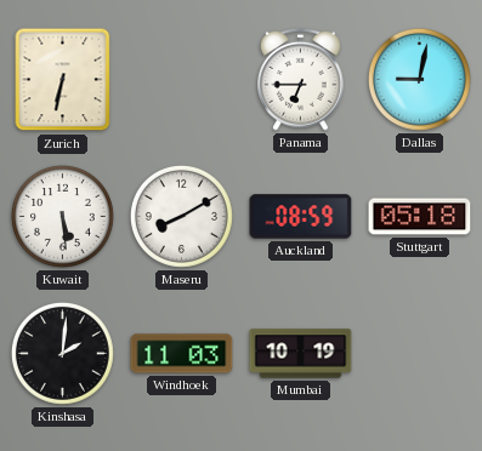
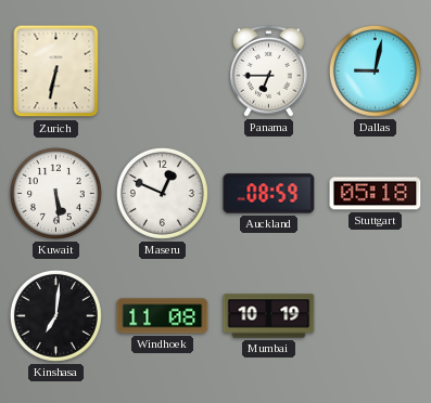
Maseru: 8:10 -> 12:49 (162, 193)
Kinshasa: 2:01 -> 7:01 (55, 315)
Windhoek: 11:03 -> 11:08 (163, 316)
